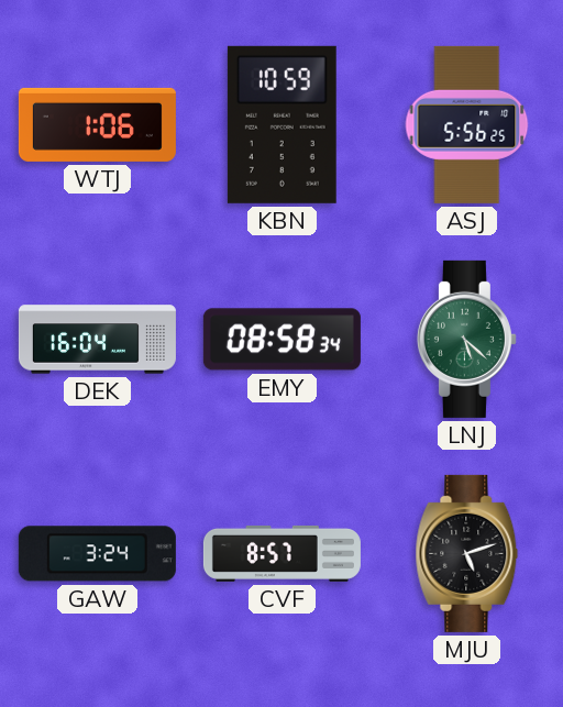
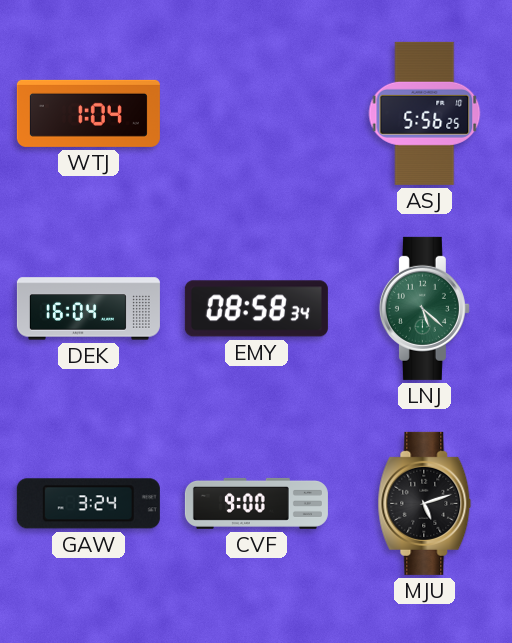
WTJ: 1:06 -> 1:04 (88, 113)
KBN: 10:59 -> none (281, 124)
CVF: 8:57 -> 9:00 (256, 503)
